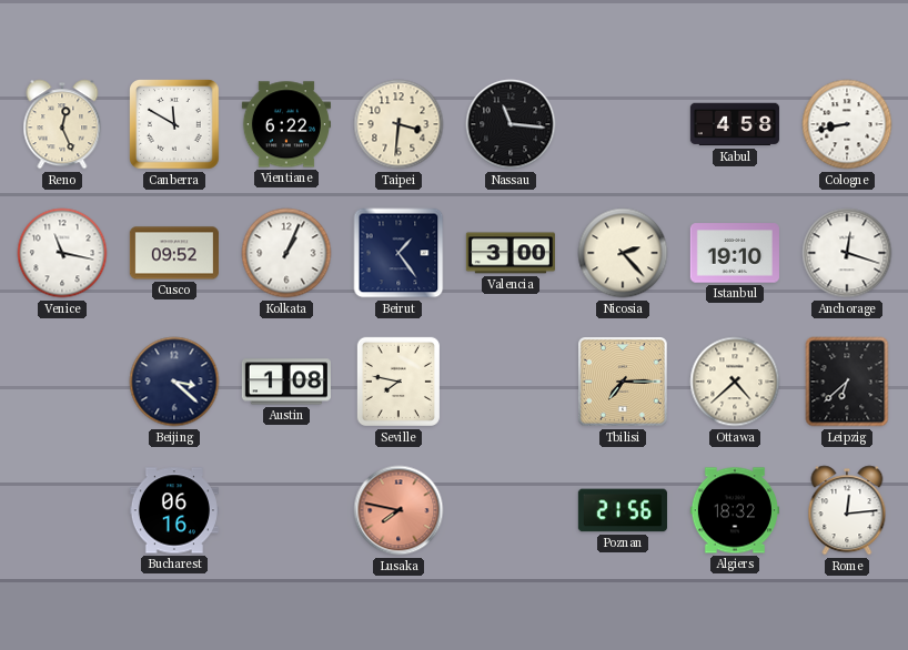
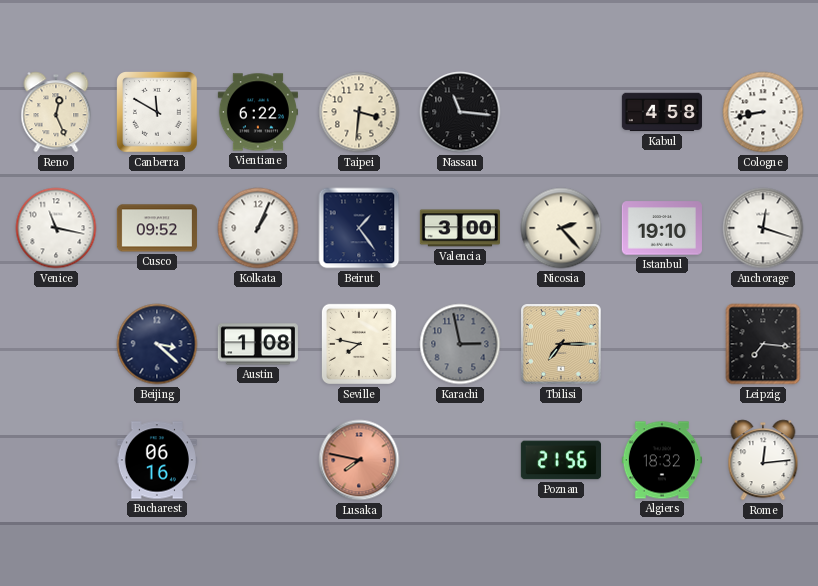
Karachi: none -> 2:58 (460, 344)
Ottawa: 4:38 -> none (735, 382)
Leipzig: 6:38 -> 7:16 (763, 344)
